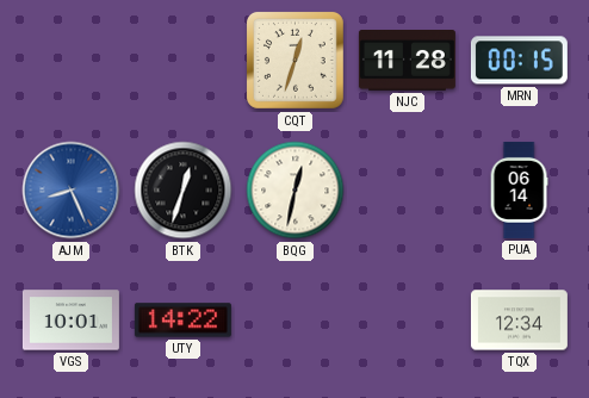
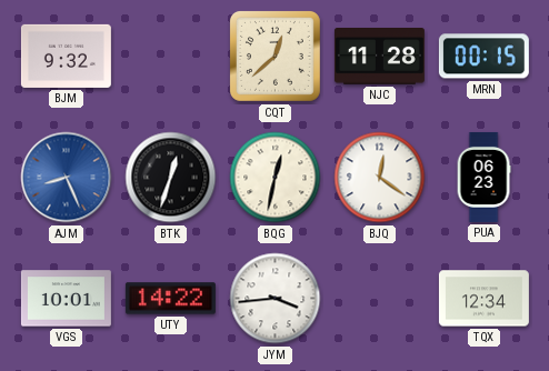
BJM: none -> 9:32 (66, 56)
CQT: 12:33 -> 12:38 (274, 56)
BJQ: none -> 12:21 (380, 178)
PUA: 06:14 -> 06:23 (483, 177)
JYM: none -> 3:44 (276, 299)
